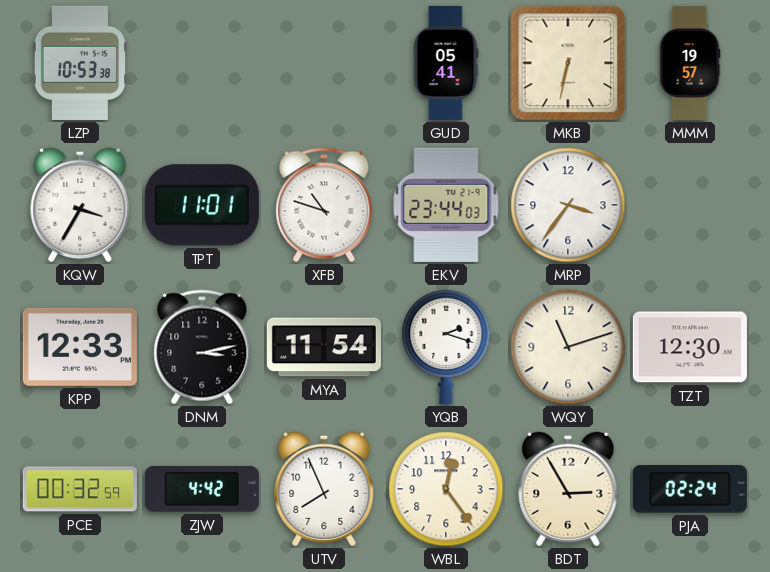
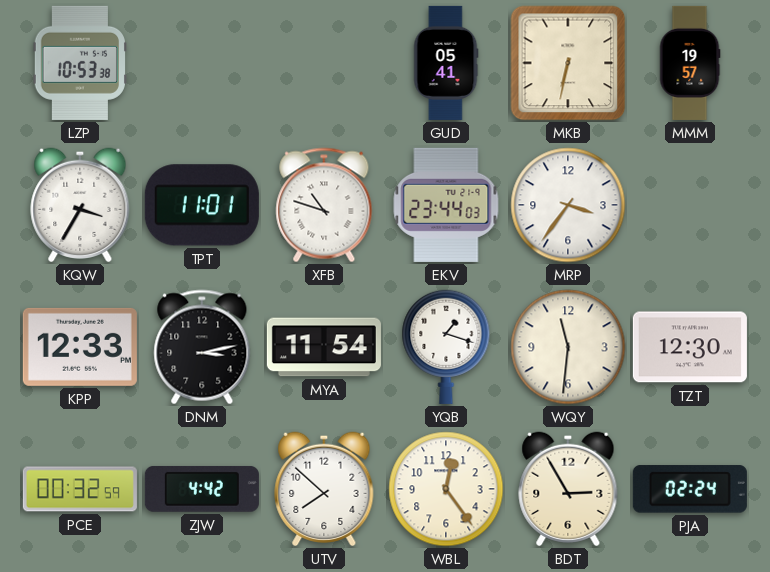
YQB: 2:18 -> 1:18 (446, 347)
WQY: 11:12 -> 11:31 (568, 347)
UTV: 7:56 -> 7:52 (324, 489)
